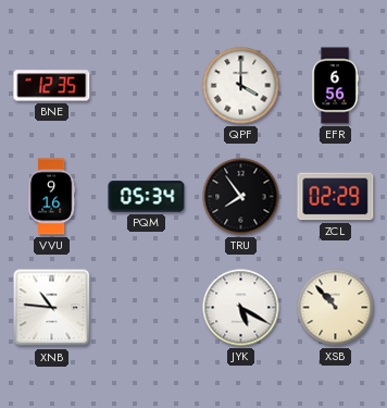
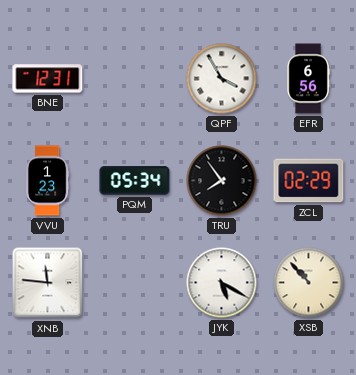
BNE: 12:35 -> 12:31 (48, 79)
QPF: 4:00 -> 3:55 (222, 79)
VVU: 9:16 -> 1:23 (48, 181)
XNB: 10:46 -> 11:46 (48, 283)
